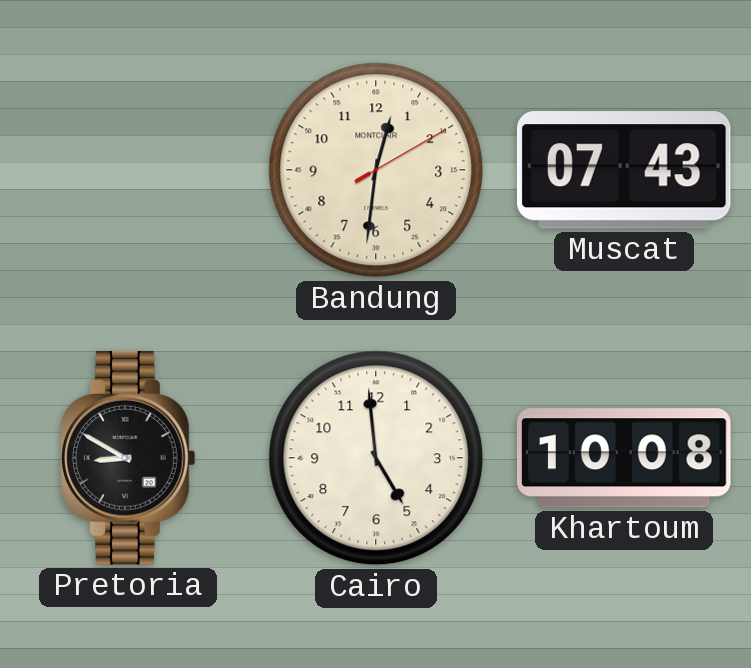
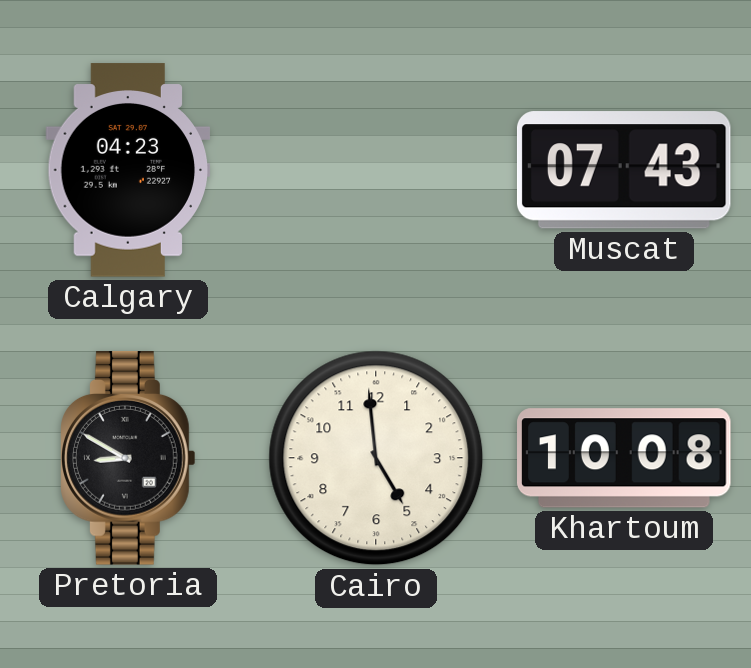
Calgary: none -> 04:23 (128, 170)
Bandung: 12:31 -> none (376, 170)
